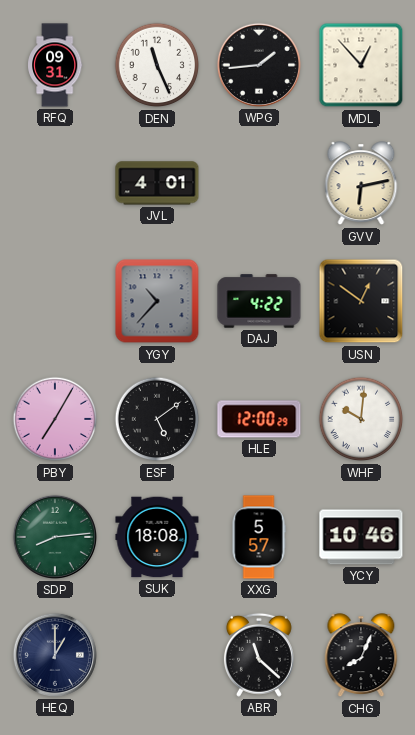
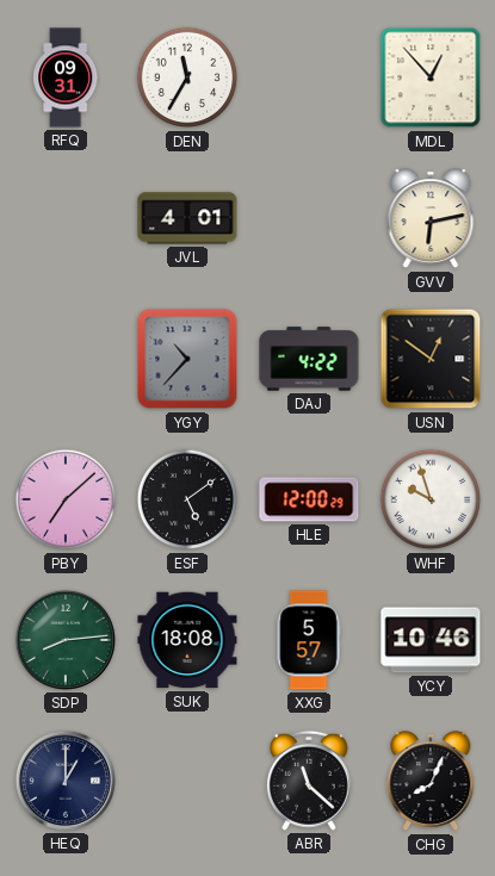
DEN: 11:26 -> 11:35 (187, 77)
WPG: 1:44 -> none (259, 65)
PBY: 7:05 -> 7:08 (66, 499)
WHF: 10:01 -> 9:57 (431, 499)
